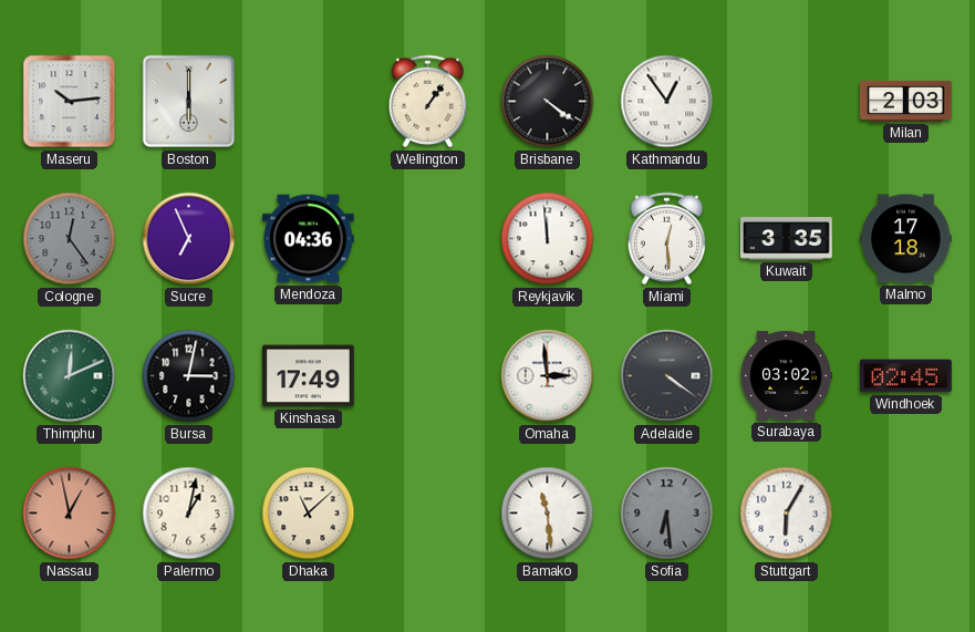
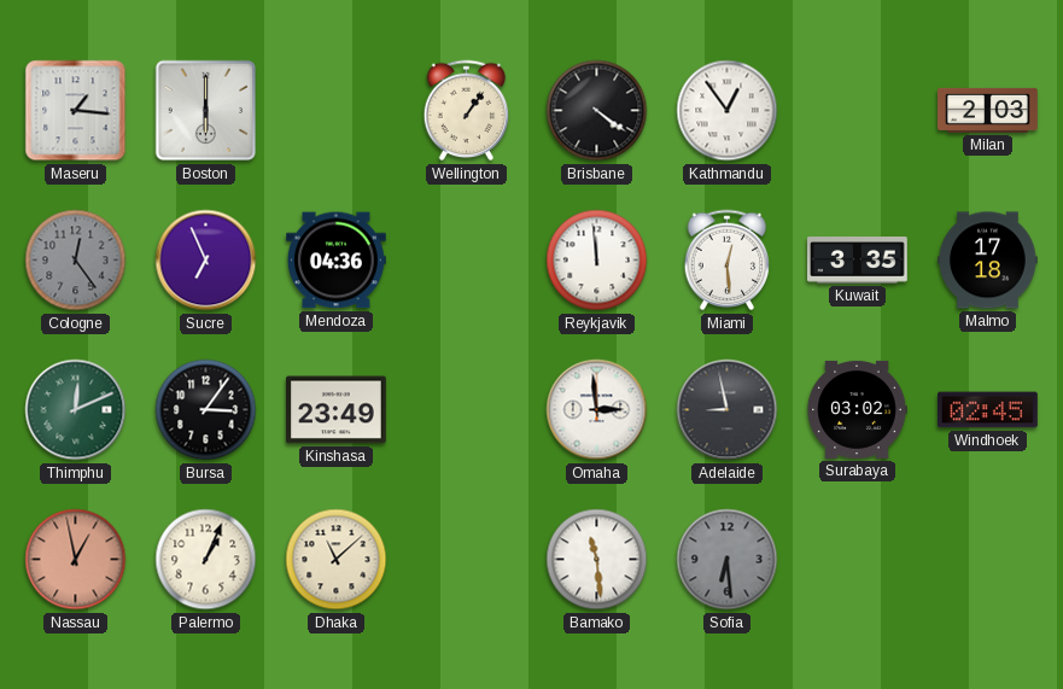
Maseru: 10:14 -> 1:16 (76, 111)
Bursa: 3:02 -> 3:06 (206, 410)
Kinshasa: 17:49 -> 23:49 (337, 410)
Adelaide: 4:21 -> 8:58 (728, 410)
Palermo: 1:02 -> 1:04 (206, 560)
Stuttgart: 6:05 -> none (787, 514)
